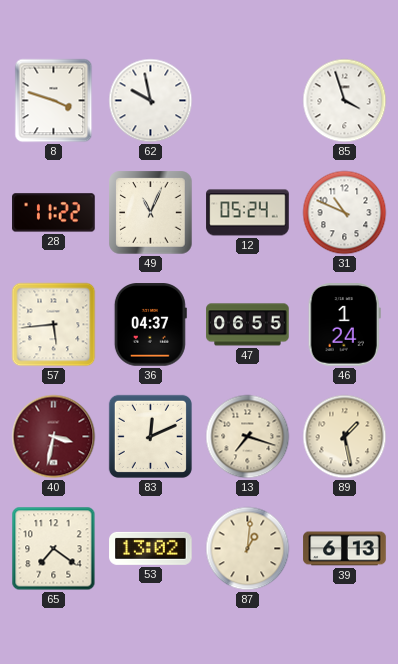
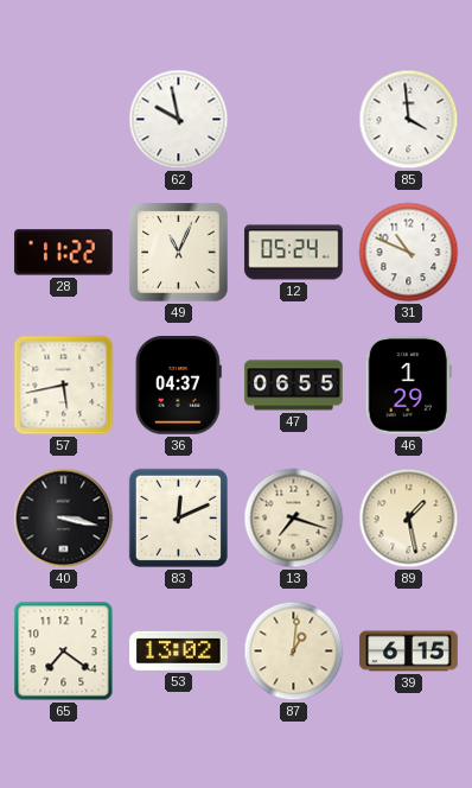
8: 3:48 -> none (54, 101)
85: 3:57 -> 3:59 (409, 120)
57: 5:44 -> 5:43 (64, 386)
46: 1:24 -> 1:29 (408, 386)
40: 3:32 -> 3:17 (64, 519)
40 dial: burgundy -> black (64, 519)
39: 6:13 -> 6:15 (409, 652)
